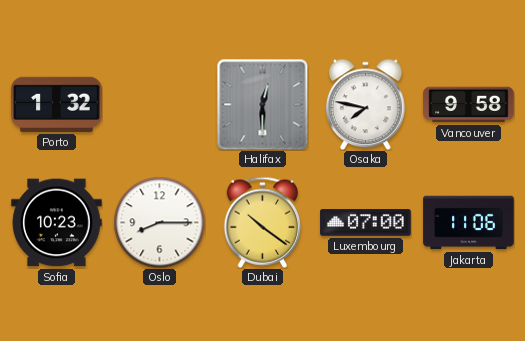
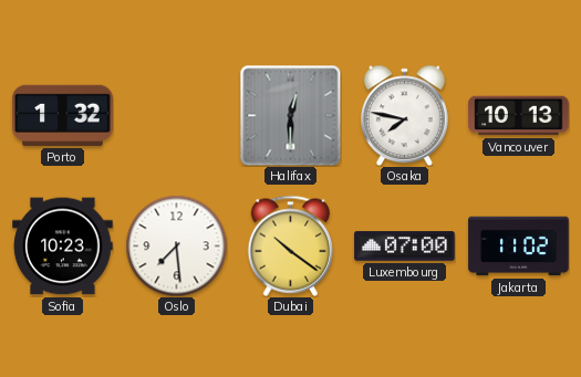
Vancouver: 9:58 -> 10:13 (519, 116)
Oslo: 8:15 -> 7:29 (176, 245)
Jakarta: 11:06 -> 11:02 (519, 247)
